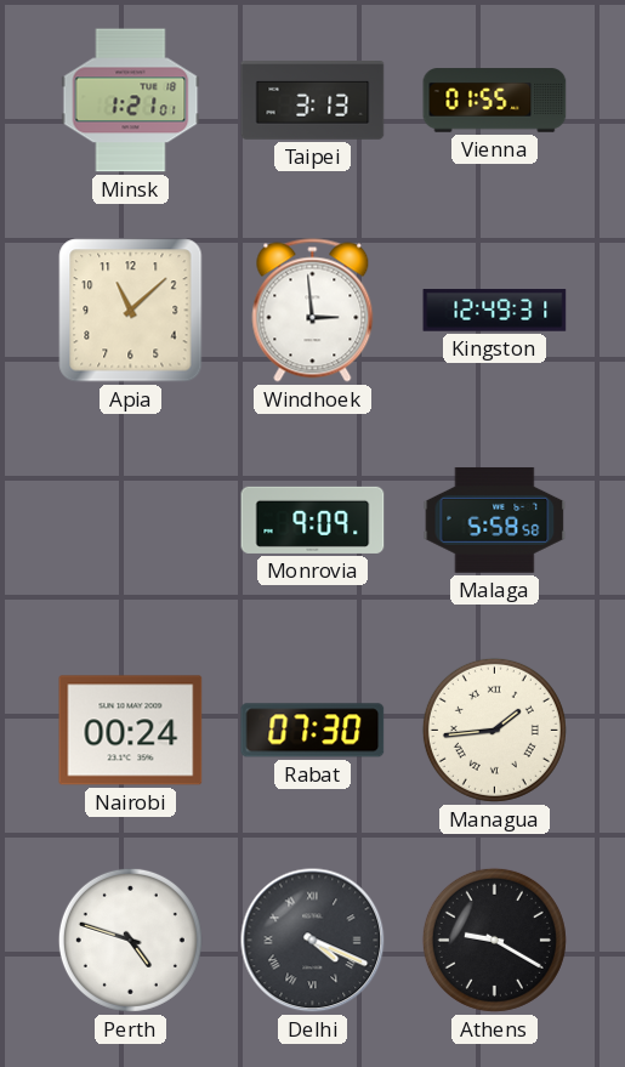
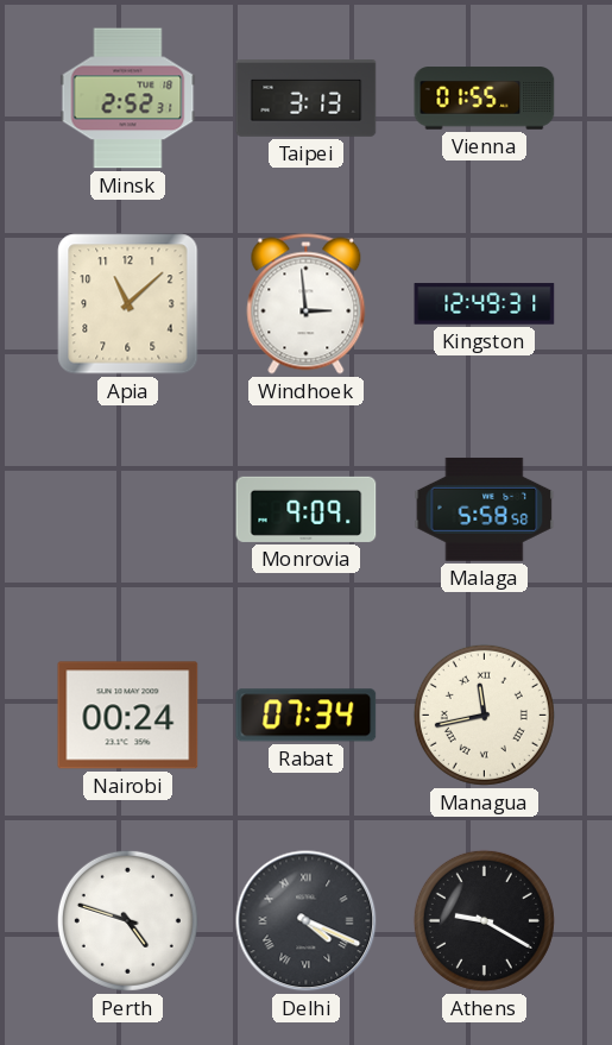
Minsk: 1:21 -> 2:52 (128, 99)
Rabat: 07:30 -> 07:34 (307, 716)
Managua: 1:44 -> 11:43 (484, 714)
